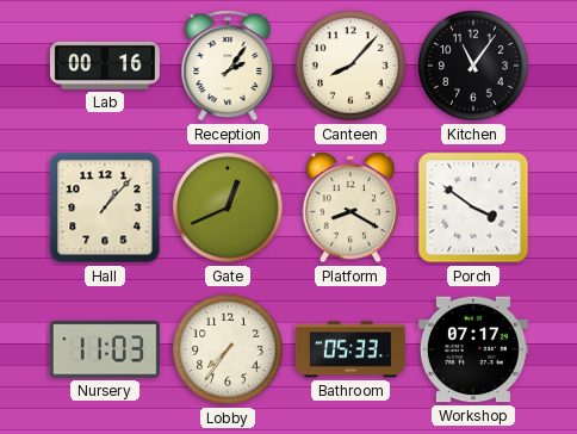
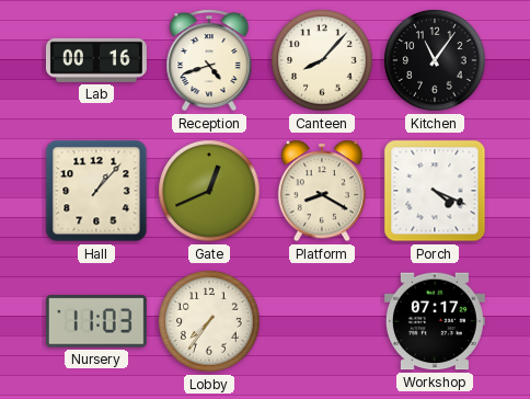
Reception: 2:06 -> 4:42 (209, 60)
Porch: 3:51 -> 4:19 (435, 191)
Bathroom: 05:33 -> none (350, 349)
